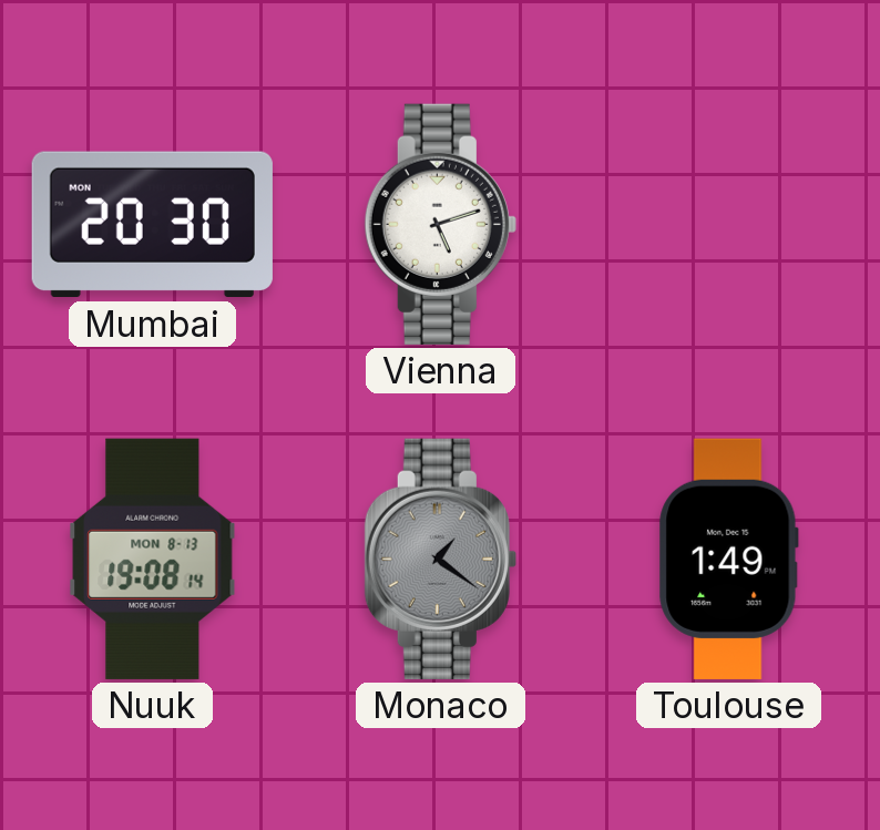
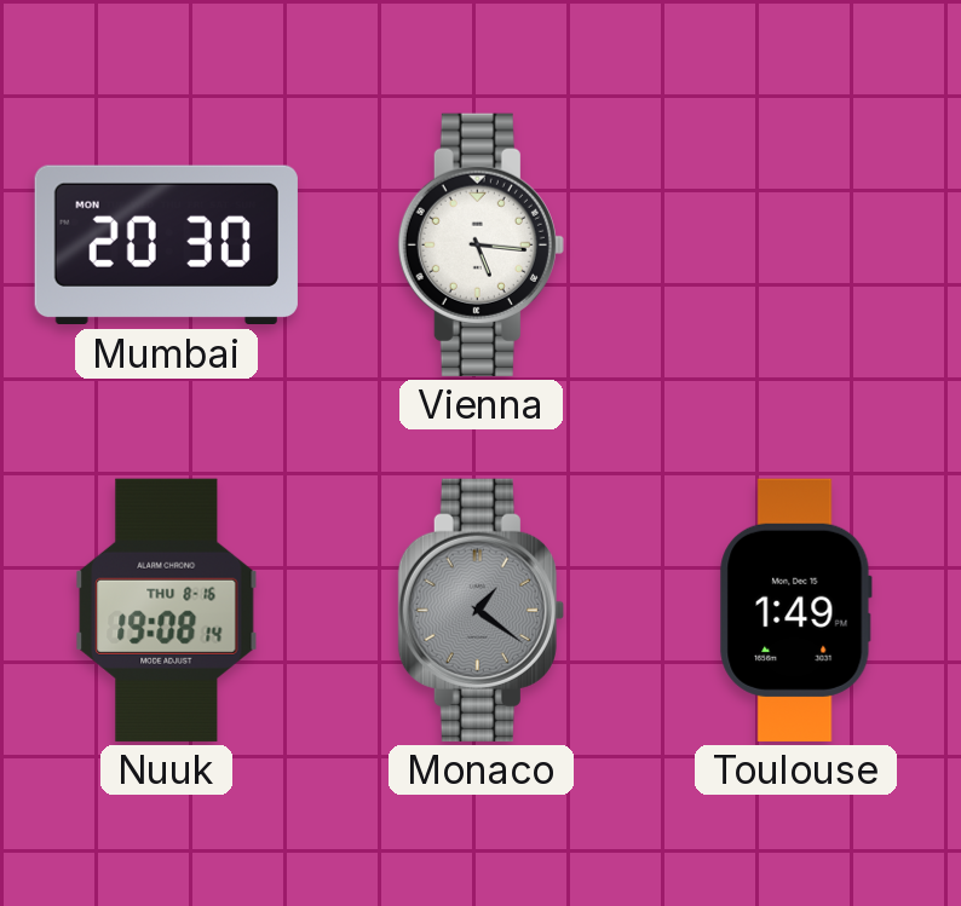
Vienna: 5:12 -> 5:16 (480, 244)
Nuuk date: MON 8-13 -> THU 8-16 (167, 610)
